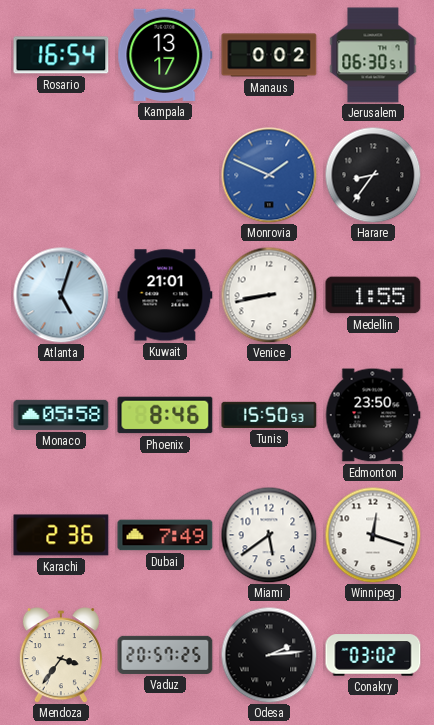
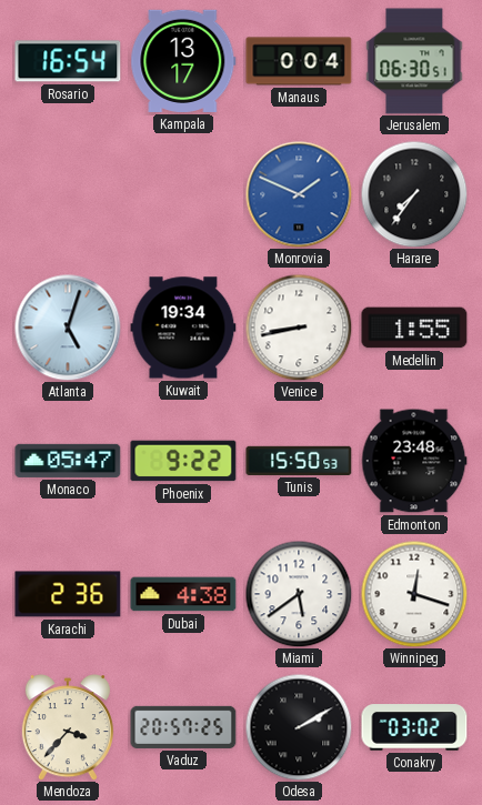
Manaus: 0:02 -> 0:04 (299, 61)
Harare: 8:36 -> 7:36 (414, 194)
Kuwait: 21:01 -> 19:34 (183, 328)
Monaco: 05:58 -> 05:47 (68, 461)
Phoenix: 8:46 -> 9:22 (183, 461)
Edmonton: 23:50 -> 23:48 (414, 461)
Dubai: 7:49 -> 4:38 (183, 594)
Mendoza: 3:36 -> 3:37 (68, 727)
Odesa: 2:14 -> 2:10 (299, 727)
